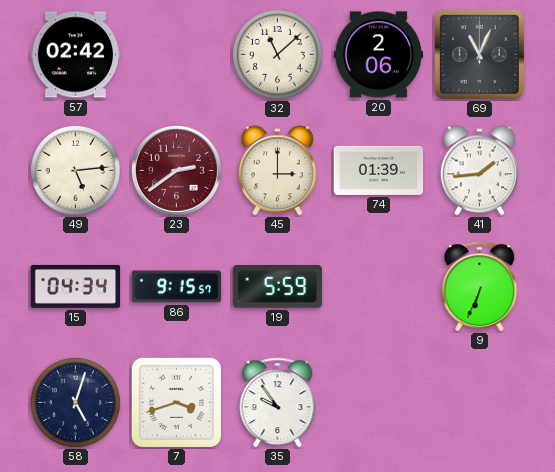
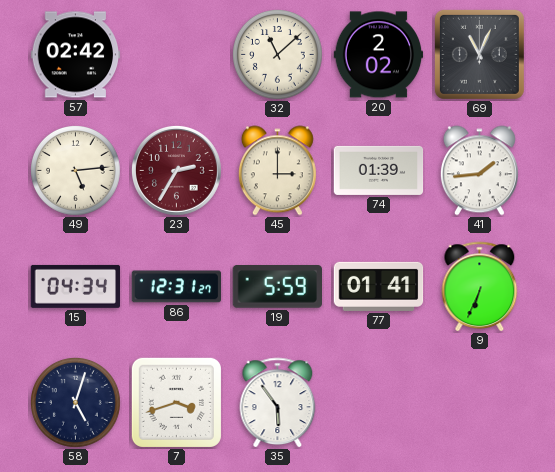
20: 2:06 -> 2:02 (379, 55)
23: 2:39 -> 2:35 (176, 170)
86: 9:15 -> 12:31 (177, 287)
77: none -> 01:41 (379, 286)
35: 9:54 -> 5:54 (278, 403)
